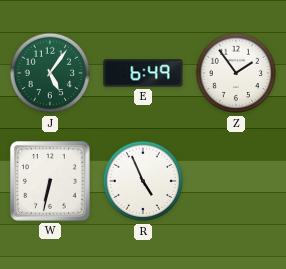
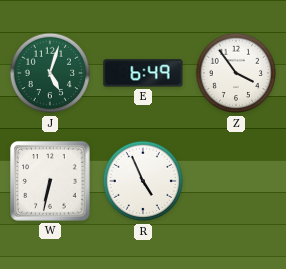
J: 5:06 -> 5:03 (50, 73)
Z: 1:54 -> 3:54 (236, 73)
